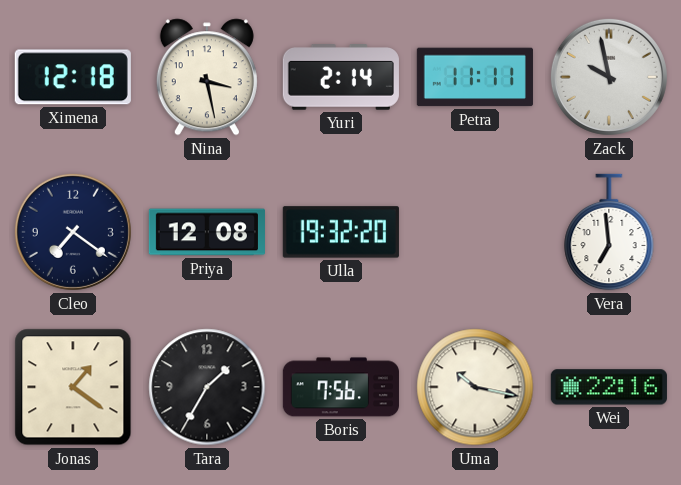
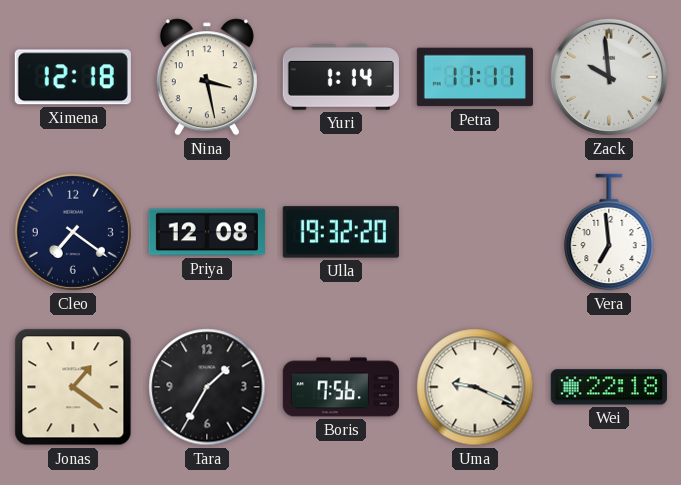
Yuri: 2:14 -> 1:14 (341, 78)
Zack: 9:58 -> 9:59 (609, 77)
Uma: 10:17 -> 9:19 (475, 387)
Wei: 22:16 -> 22:18 (609, 387)
